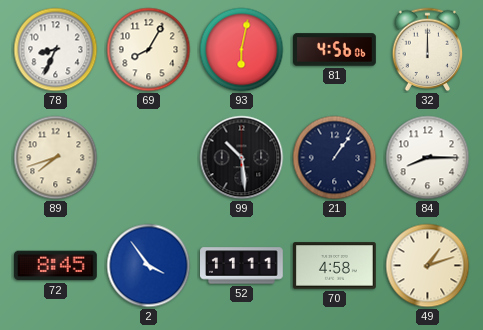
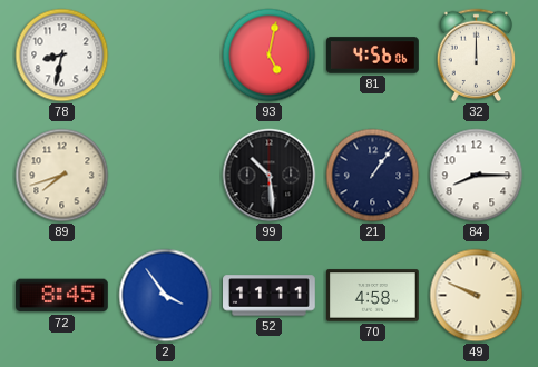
78: 8:34 -> 8:32 (62, 56)
69: 8:05 -> none (149, 50)
93: 6:02 -> 5:02 (270, 56)
49: 1:12 -> 9:49 (477, 296)
